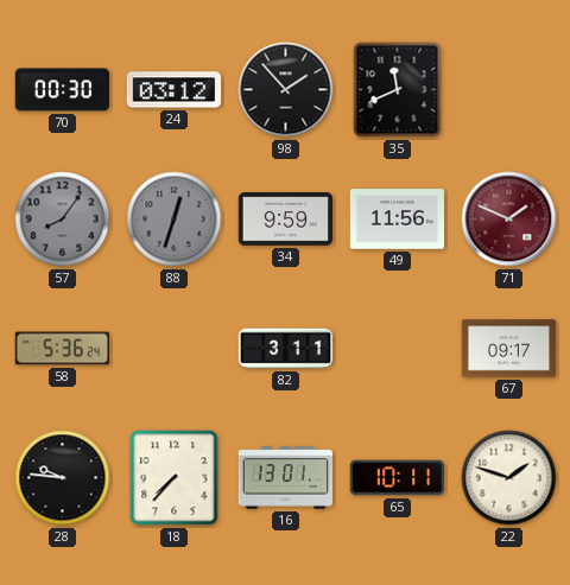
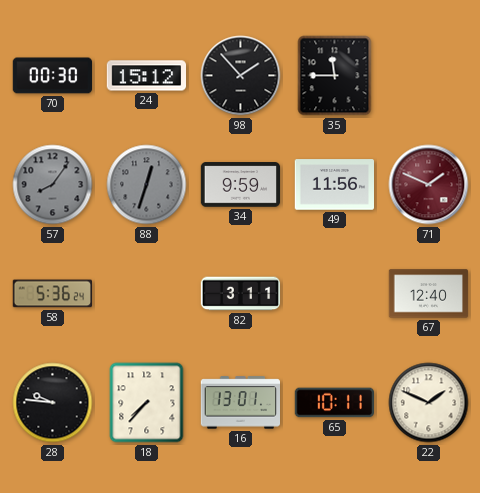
24: 03:12 -> 15:12 (147, 76)
35: 11:41 -> 11:45 (335, 76)
67: 09:17 -> 12:40 (429, 294)
22: 1:48 -> 1:49 (429, 403)
